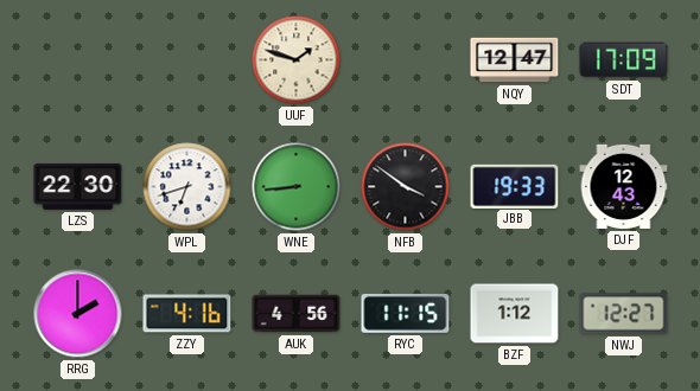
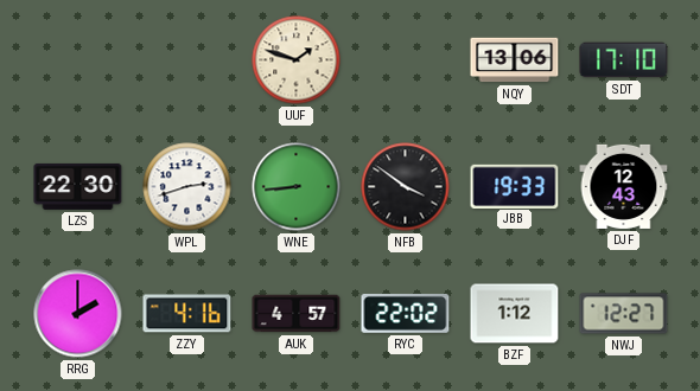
NQY: 12:47 -> 13:06 (515, 60)
SDT: 17:09 -> 17:10 (624, 60)
WPL: 6:42 -> 2:42 (187, 187)
AUK: 4:56 -> 4:57 (297, 314)
RYC: 11:15 -> 22:02 (406, 313)
